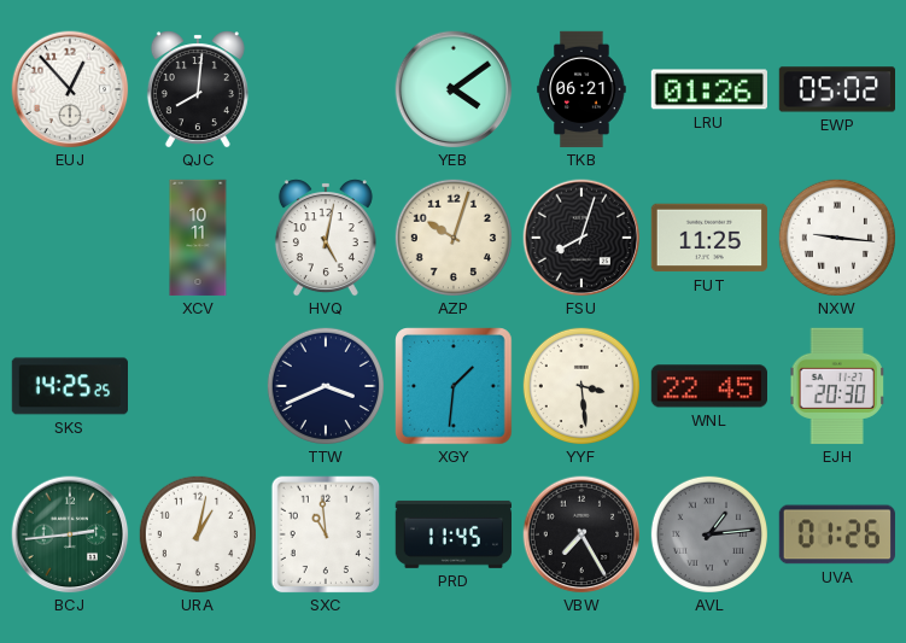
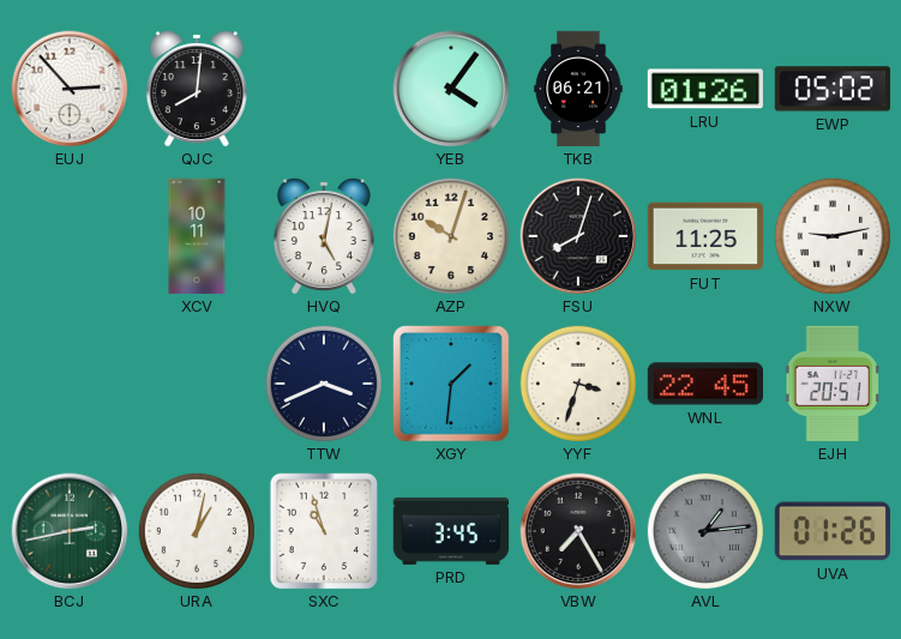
EUJ: 12:53 -> 2:53 (70, 89)
YEB: 4:09 -> 4:06 (451, 89)
NXW: 9:16 -> 9:13 (831, 235)
SKS: 14:25 -> none (69, 386)
YYF: 3:29 -> 3:33 (577, 382)
EJH: 20:30 -> 20:51 (833, 384)
BCJ: 2:44 -> 2:43 (70, 531)
SXC: 10:59 -> 10:57 (324, 531)
PRD: 11:45 -> 3:45 (450, 531)
